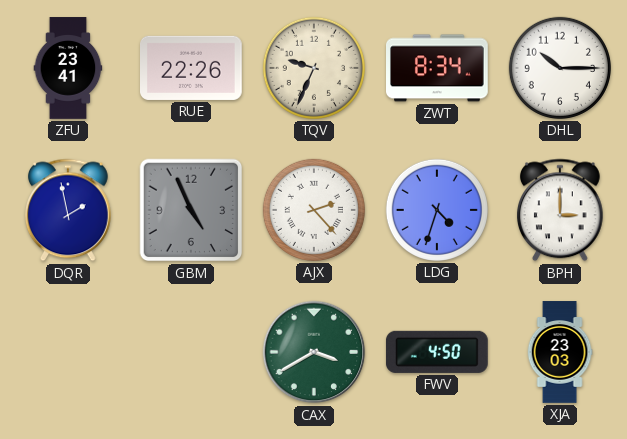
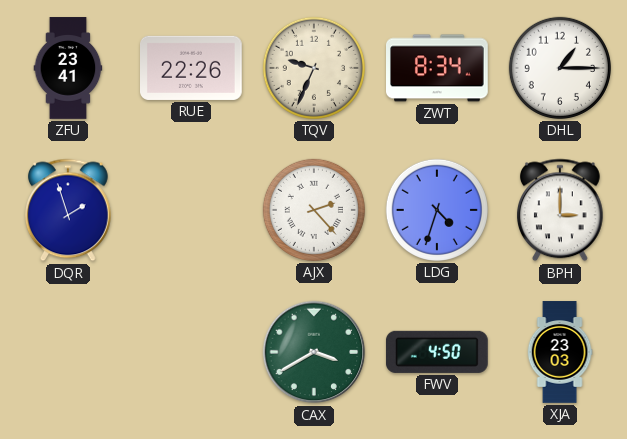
DHL: 10:15 -> 1:15 (560, 68)
DQR: 1:58 -> 1:57 (69, 210)
GBM: 4:56 -> none (191, 210)
